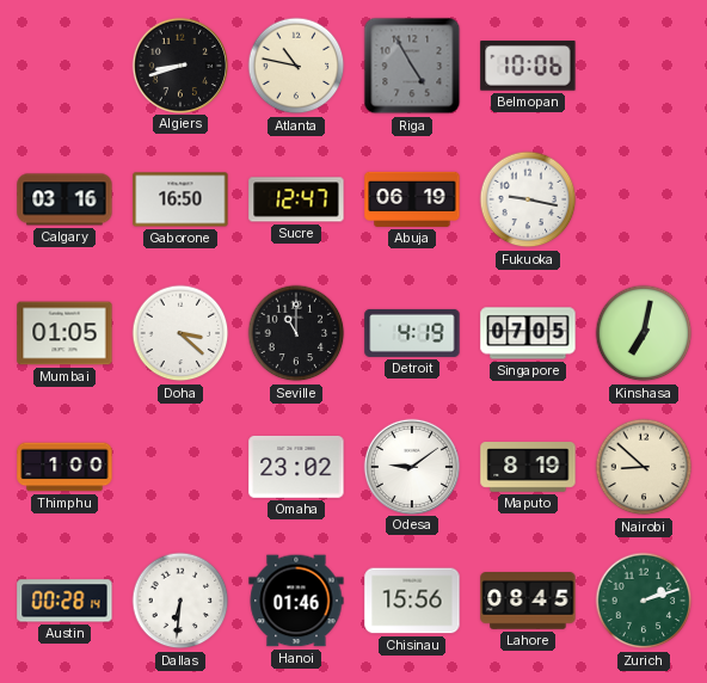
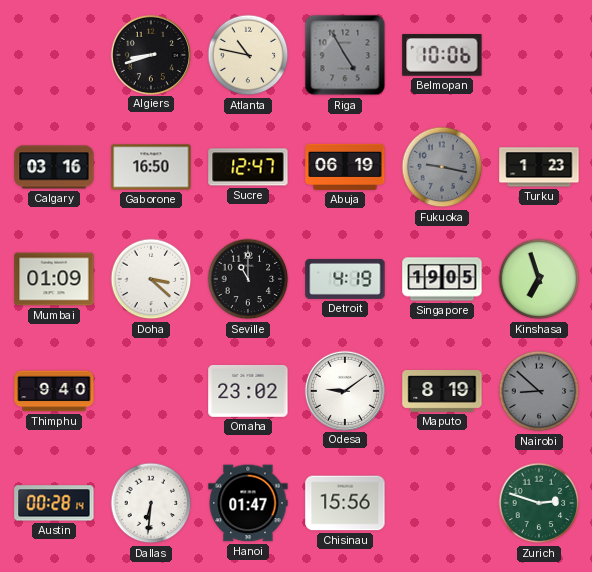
Fukuoka dial: white -> grey (442, 167)
Turku: none -> 1:23 (539, 167)
Mumbai: 01:05 -> 01:09 (54, 279)
Singapore: 07:05 -> 19:05 (442, 279)
Kinshasa: 7:02 -> 6:57 (539, 279)
Thimphu: 1:00 -> 9:40 (54, 391)
Nairobi dial: cream -> grey (539, 391)
Hanoi: 01:46 -> 01:47 (248, 503)
Lahore: 08:45 -> none (528, 601)
Zurich: 2:12 -> 2:48 (539, 503)
